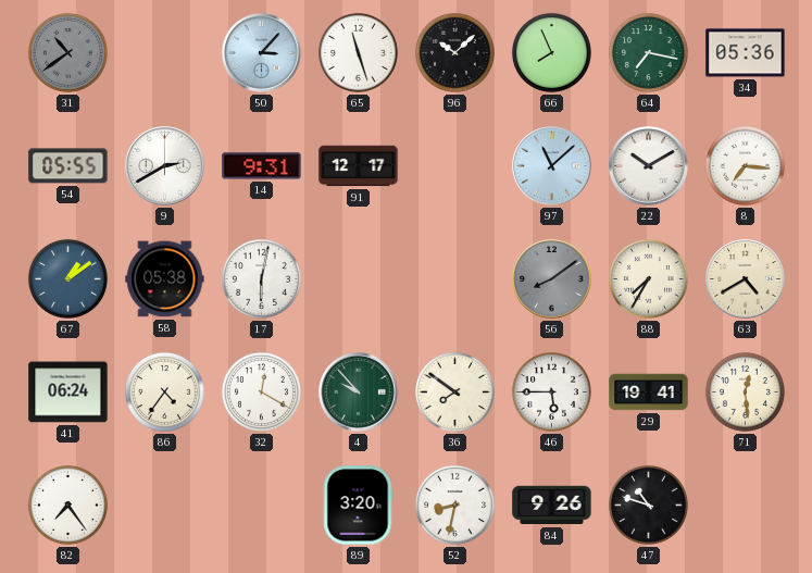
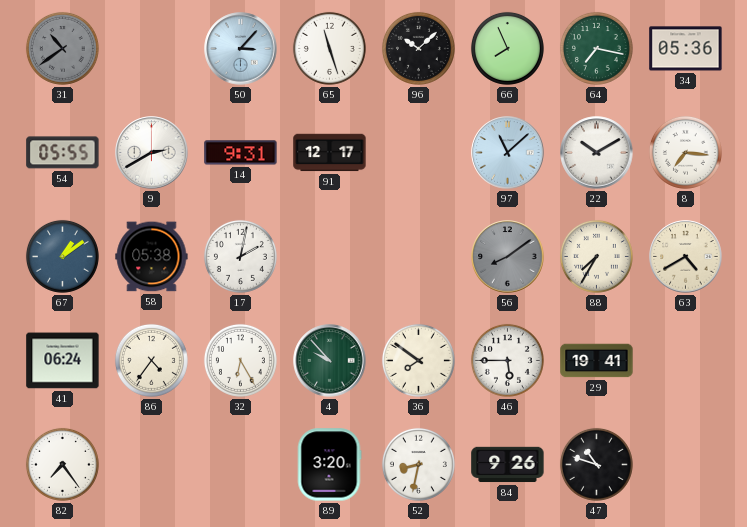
17: 6:02 -> 2:02 (240, 256)
32: 12:20 -> 6:25 (240, 360)
71: 12:29 -> none (745, 391)
